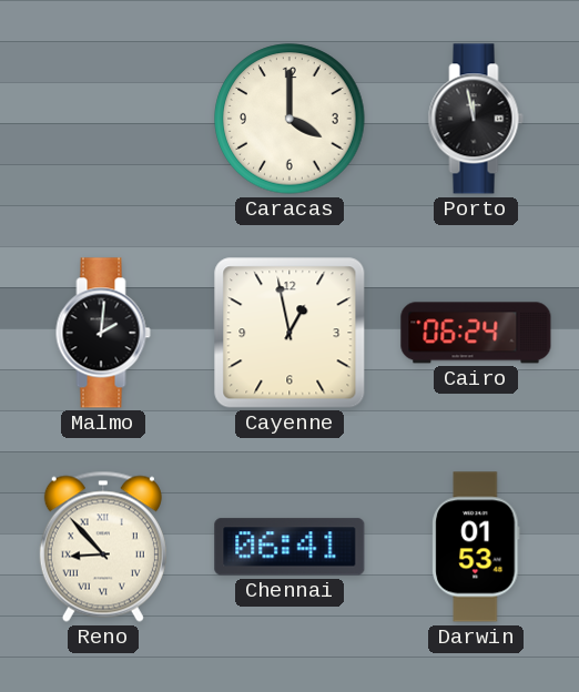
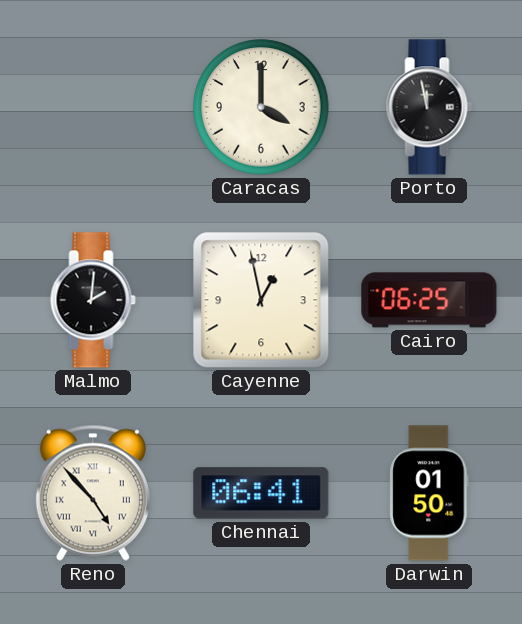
Cairo: 06:24 -> 06:25 (429, 300)
Reno: 8:53 -> 4:53 (93, 493)
Darwin: 01:53 -> 01:50 (429, 493)
